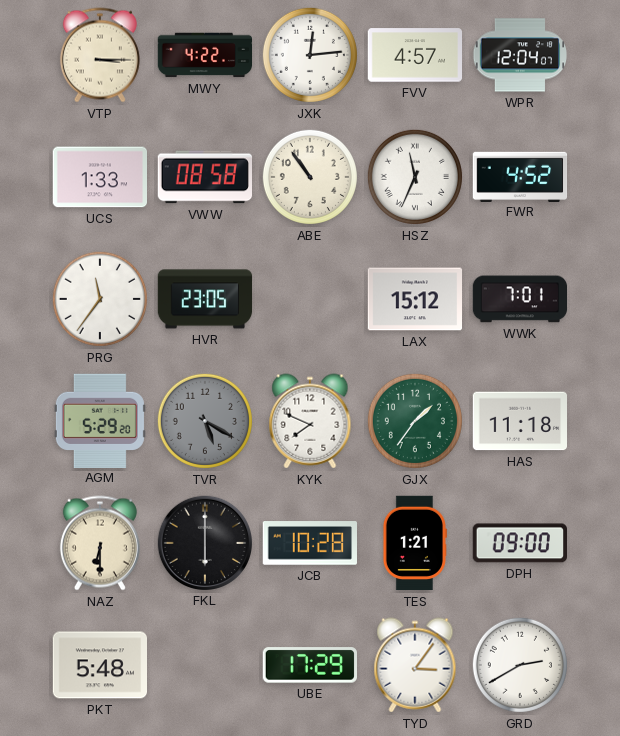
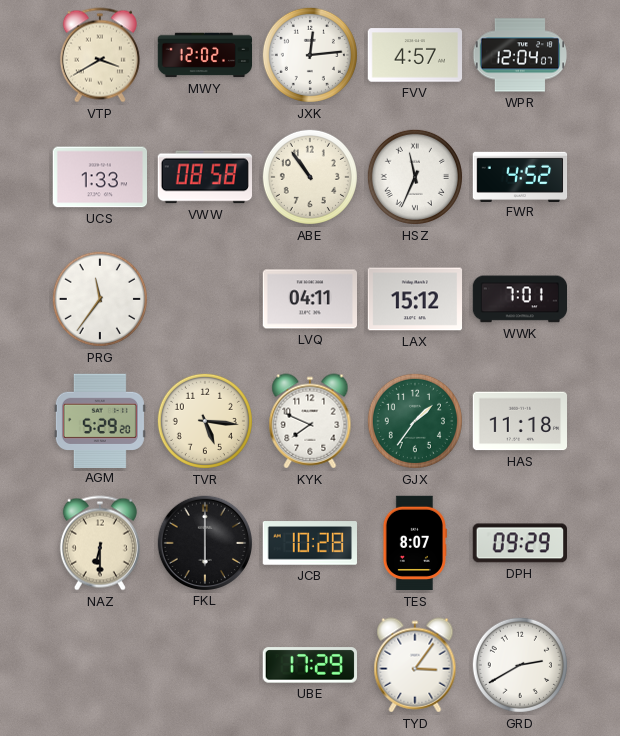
VTP: 3:15 -> 3:40 (100, 55)
MWY: 4:22 -> 12:02 (205, 55)
HVR: 23:05 -> none (205, 299)
LVQ: none -> 04:11 (309, 299)
TVR: 5:20 -> 5:16 (205, 421)
TVR dial: grey -> cream (205, 421)
TES: 1:21 -> 8:07 (414, 543)
DPH: 09:00 -> 09:29 (519, 543)
PKT: 5:48 -> none (99, 665)
